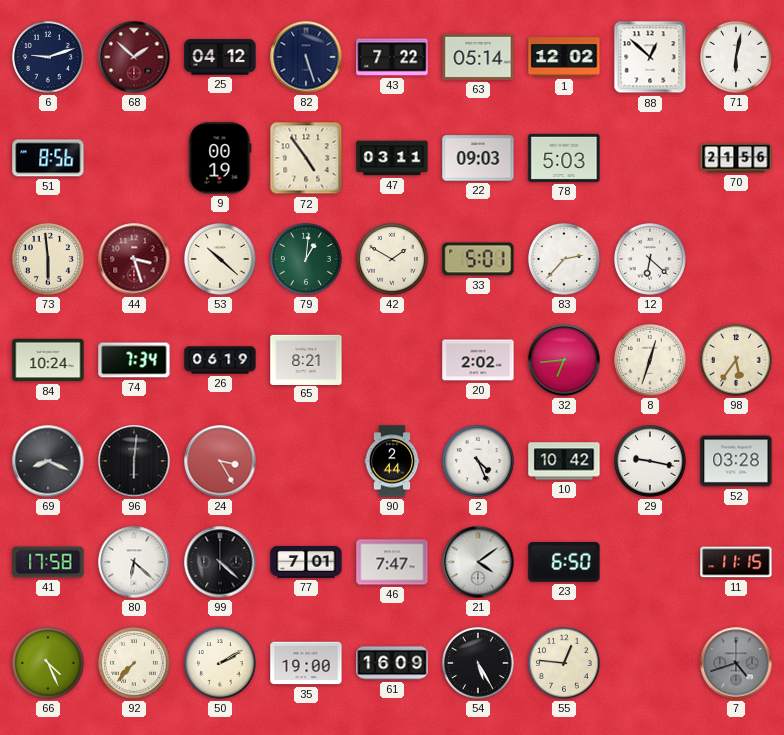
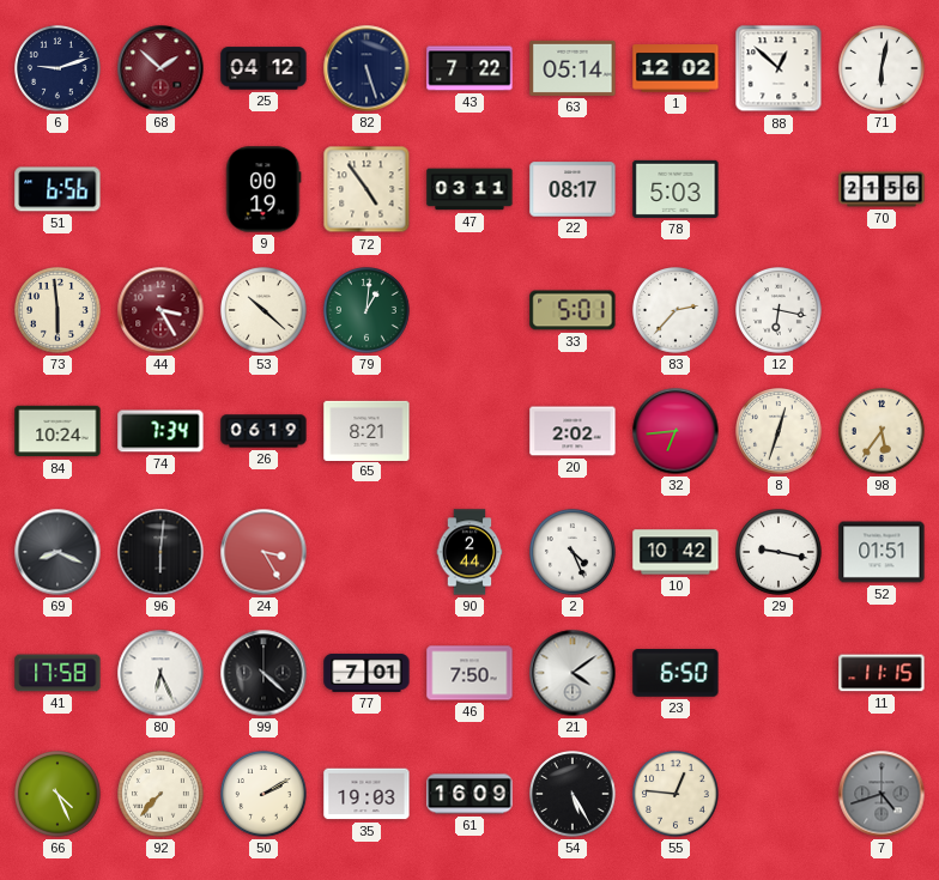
51: 8:56 -> 6:56 (57, 189)
22: 09:03 -> 08:17 (573, 189)
44: 3:27 -> 3:25 (160, 310)
42: 1:50 -> none (393, 260)
12: 6:22 -> 6:17 (780, 311)
52: 03:28 -> 01:51 (882, 552)
80: 6:22 -> 6:26 (160, 673)
46: 7:47 -> 7:50 (469, 673)
35: 19:00 -> 19:03 (366, 794)
